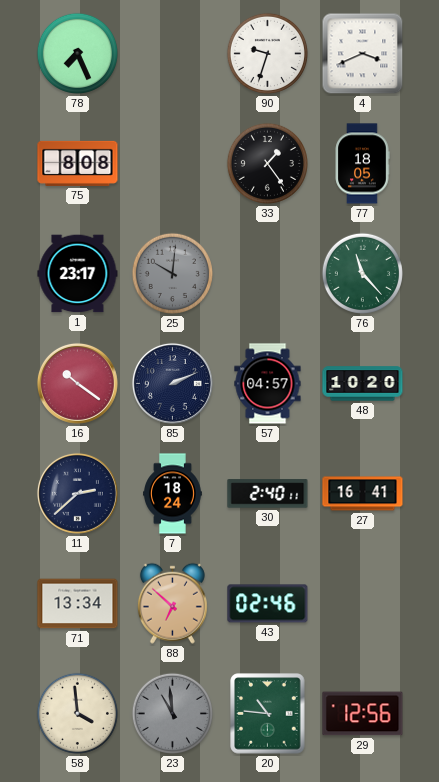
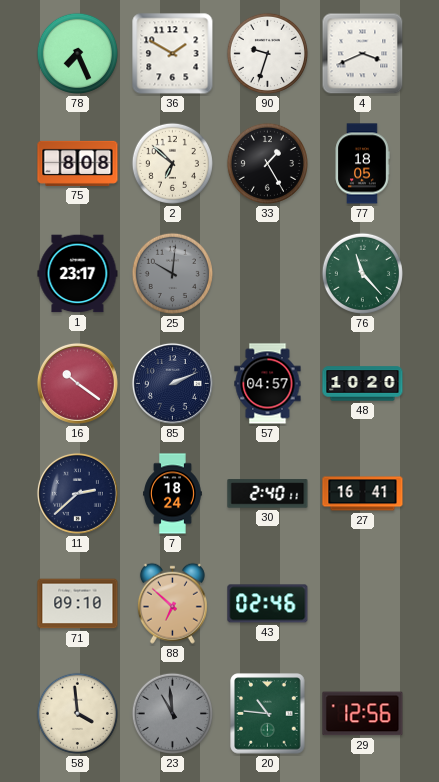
36: none -> 1:50 (173, 54)
2: none -> 6:52 (172, 163)
33: 1:24 -> 1:25 (267, 163)
71: 13:34 -> 09:10 (78, 604)
